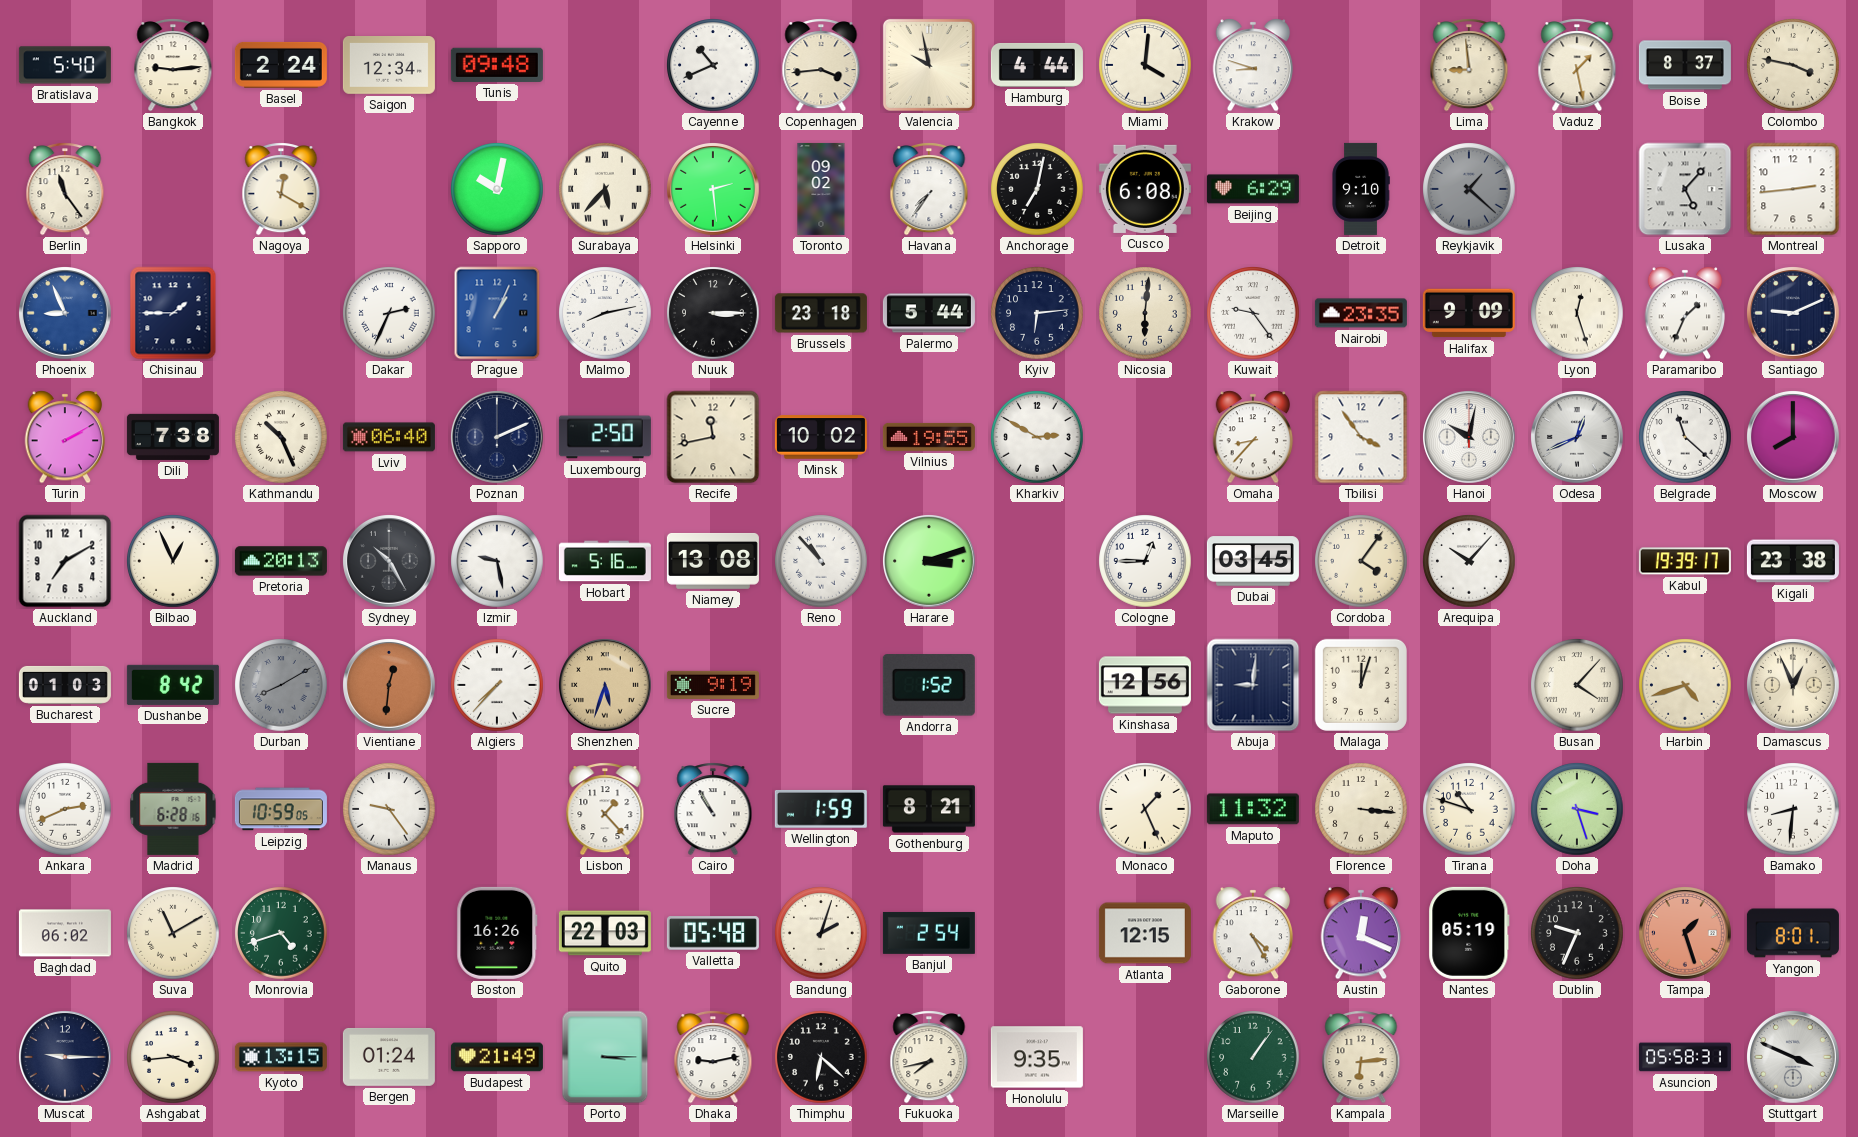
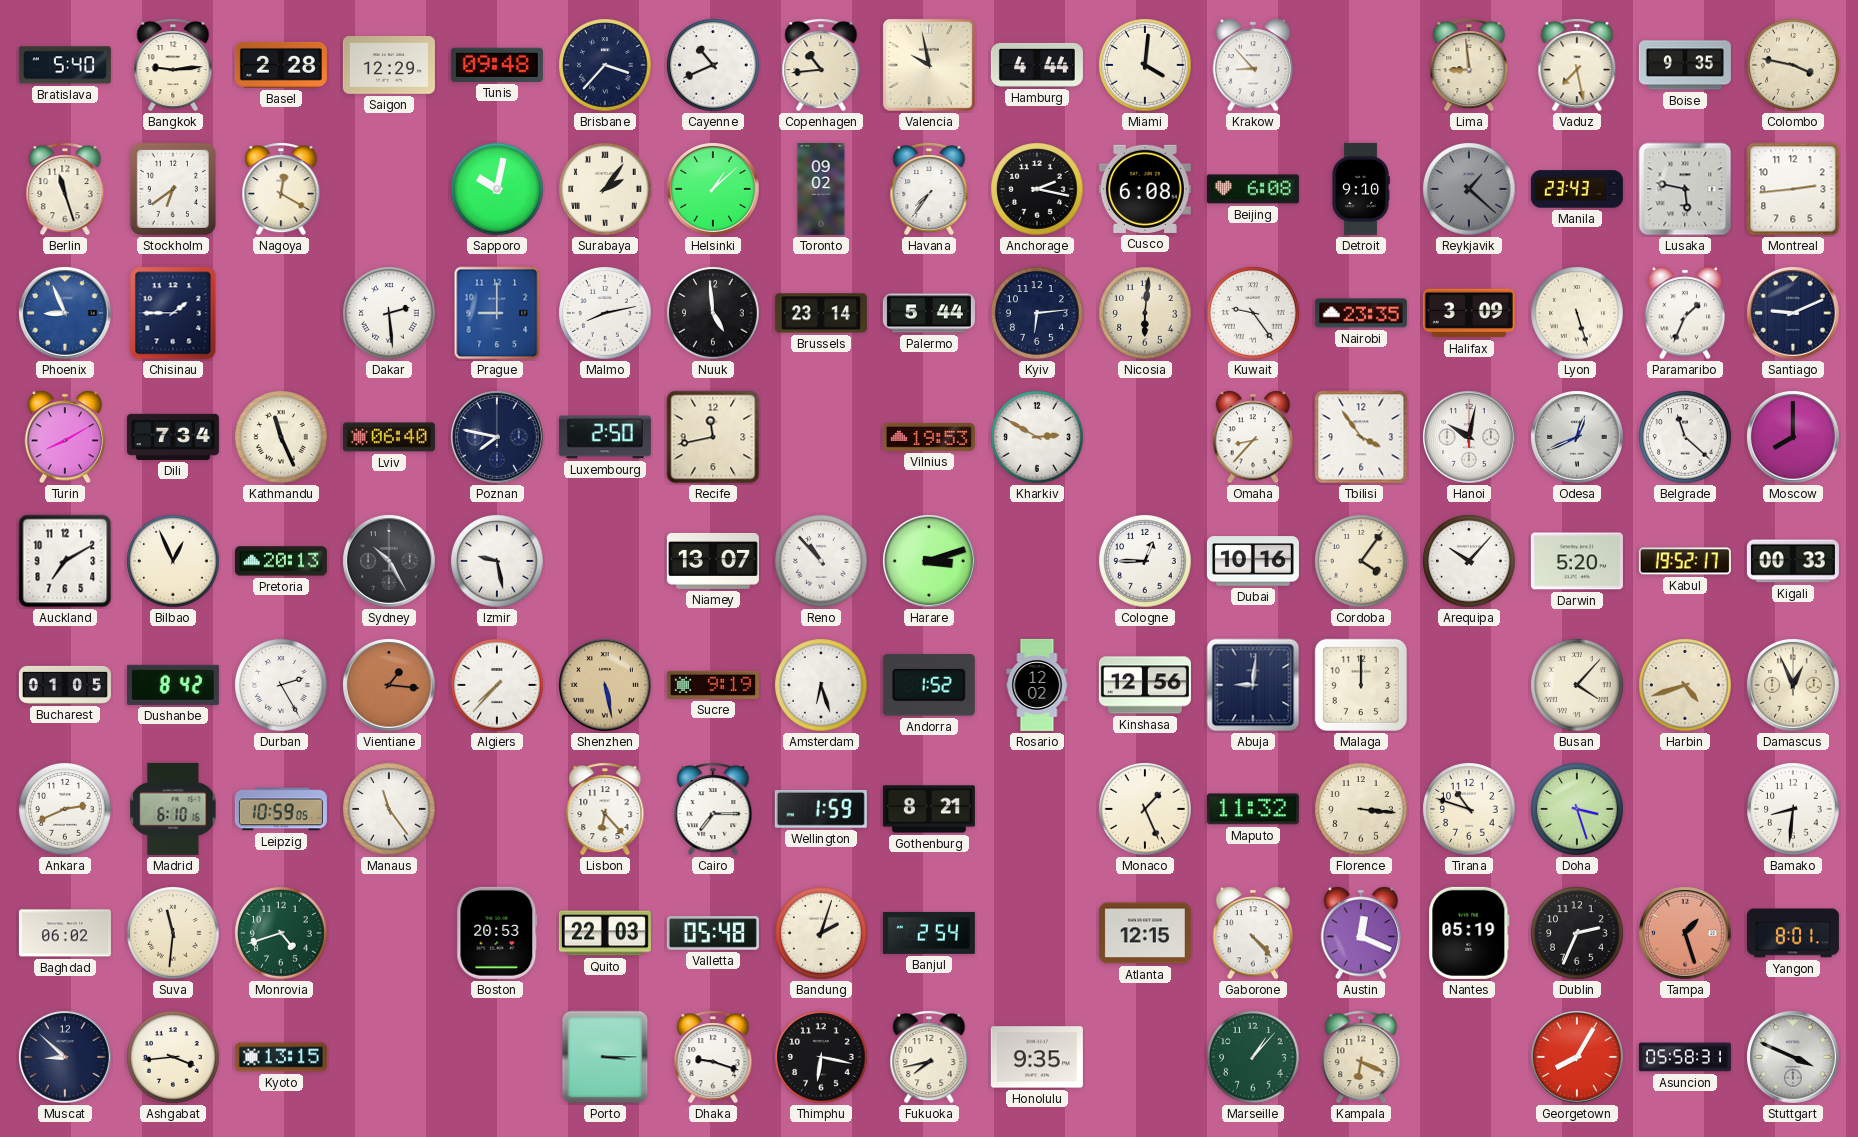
Basel: 2:24 -> 2:28 (281, 65)
Saigon: 12:34 -> 12:29 (389, 66)
Brisbane: none -> 3:37 (605, 65)
Copenhagen: 3:44 -> 10:44 (821, 65)
Krakow: 8:48 -> 8:53 (1253, 65)
Vaduz: 1:28 -> 7:28 (1577, 65)
Boise: 8:37 -> 9:35 (1685, 65)
Berlin: 11:24 -> 11:27 (65, 189)
Stockholm: none -> 6:39 (173, 189)
Surabaya: 5:37 -> 2:06 (605, 189)
Helsinki: 2:29 -> 1:08 (714, 190)
Anchorage: 7:02 -> 2:17 (1037, 189)
Beijing: 6:29 -> 6:08 (1253, 189)
Manila: none -> 23:43 (1577, 189)
Lusaka: 5:07 -> 5:47 (1685, 189)
Dakar: 2:34 -> 2:29 (389, 313)
Prague: 1:04 -> 9:00 (497, 313)
Nuuk: 3:15 -> 4:59 (713, 313)
Brussels: 23:18 -> 23:14 (821, 313)
Halifax: 9:09 -> 3:09 (1469, 313)
Lyon: 12:27 -> 5:27 (1577, 313)
Turin: 2:10 -> 8:10 (65, 437)
Dili: 7:38 -> 7:34 (173, 437)
Kathmandu: 10:26 -> 11:26 (281, 437)
Poznan: 2:11 -> 7:47 (498, 438)
Minsk: 10:02 -> none (821, 437)
Vilnius: 19:55 -> 19:53 (929, 437)
Hobart: 5:16 -> none (605, 561)
Niamey: 13:08 -> 13:07 (713, 561)
Dubai: 03:45 -> 10:16 (1253, 561)
Darwin: none -> 5:20 (1577, 561)
Kabul: 19:39 -> 19:52 (1685, 561)
Kigali: 23:38 -> 00:33 (1793, 561)
Bucharest: 01:03 -> 01:05 (65, 685)
Durban: 8:10 -> 2:25 (281, 685)
Durban dial: grey -> white (281, 685)
Vientiane: 12:31 -> 1:16 (390, 686)
Shenzhen: 5:33 -> 5:28 (606, 686)
Amsterdam: none -> 6:27 (821, 685)
Rosario: none -> 12:02 (1037, 685)
Malaga: 12:03 -> 12:00 (1361, 685)
Madrid: 6:28 -> 6:10 (173, 809)
Manaus: 9:24 -> 11:24 (389, 809)
Lisbon: 1:23 -> 6:23 (605, 809)
Cairo: 10:55 -> 7:15 (713, 809)
Suva: 11:10 -> 11:31 (173, 933)
Boston: 16:26 -> 20:53 (497, 933)
Gaborone: 4:25 -> 4:23 (1253, 933)
Dublin: 9:34 -> 2:34 (1577, 933)
Muscat: 9:15 -> 8:52 (66, 1058)
Bergen: 01:24 -> none (389, 1057)
Budapest: 21:49 -> none (497, 1057)
Dhaka: 9:13 -> 9:18 (713, 1057)
Thimphu: 6:22 -> 6:17 (821, 1057)
Marseille: 1:06 -> 1:07 (1253, 1057)
Kampala: 6:14 -> 6:19 (1361, 1057)
Georgetown: none -> 8:05 (1578, 1058)
